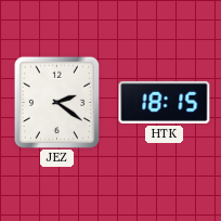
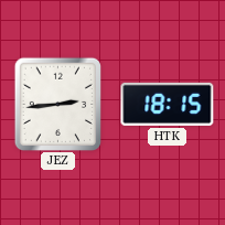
JEZ: 2:21 -> 2:44 (57, 104)
